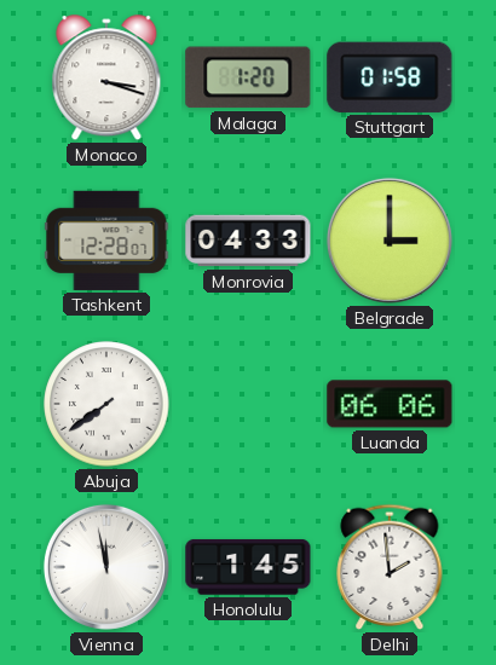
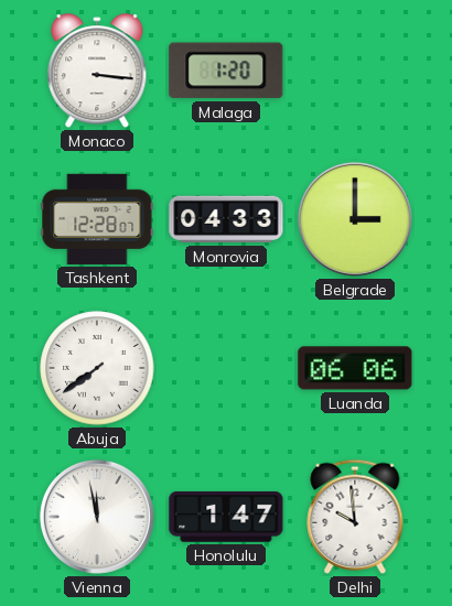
Monaco: 3:18 -> 3:16 (97, 72)
Stuttgart: 01:58 -> none (390, 77)
Honolulu: 1:45 -> 1:47 (226, 517)
Delhi: 1:59 -> 9:59 (355, 517)
